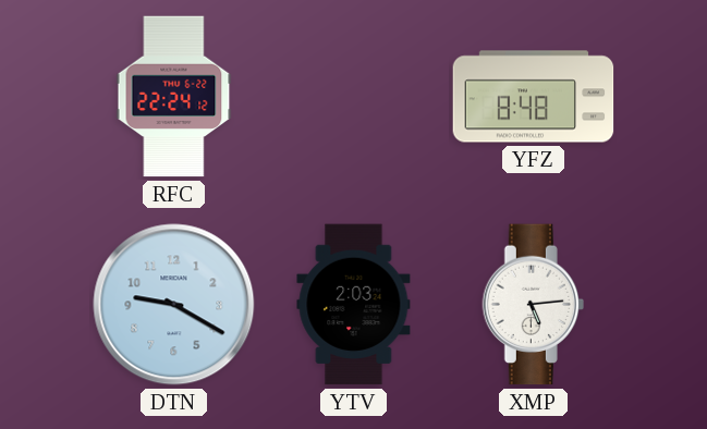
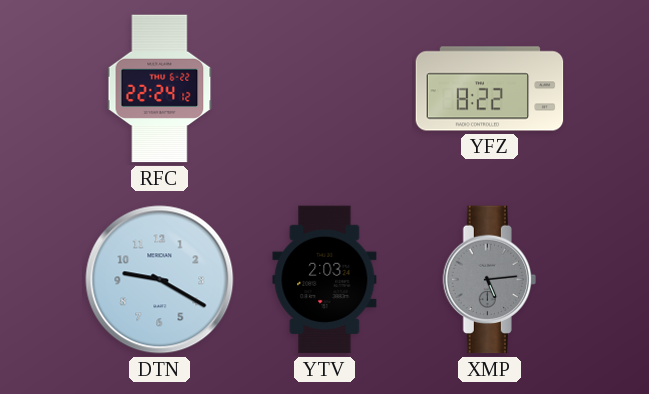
YFZ: 8:48 -> 8:22 (490, 89)
XMP dial: white -> grey (489, 280)
